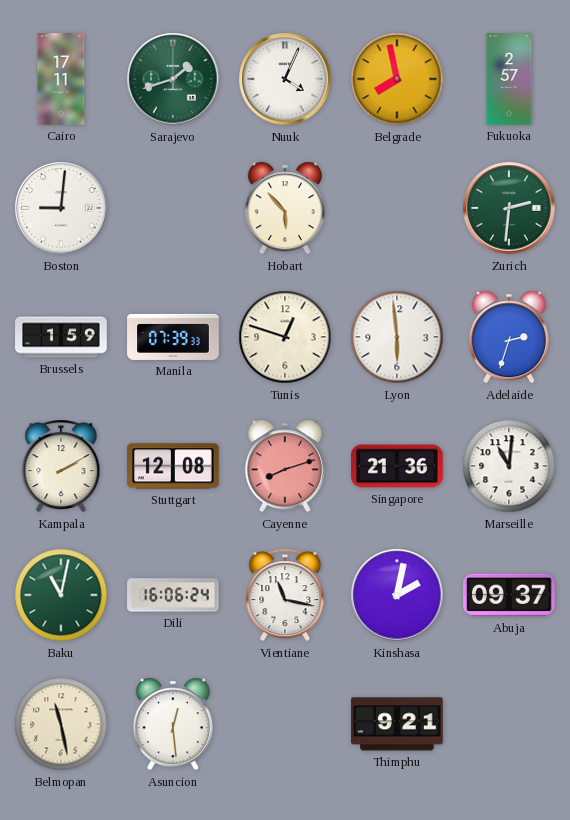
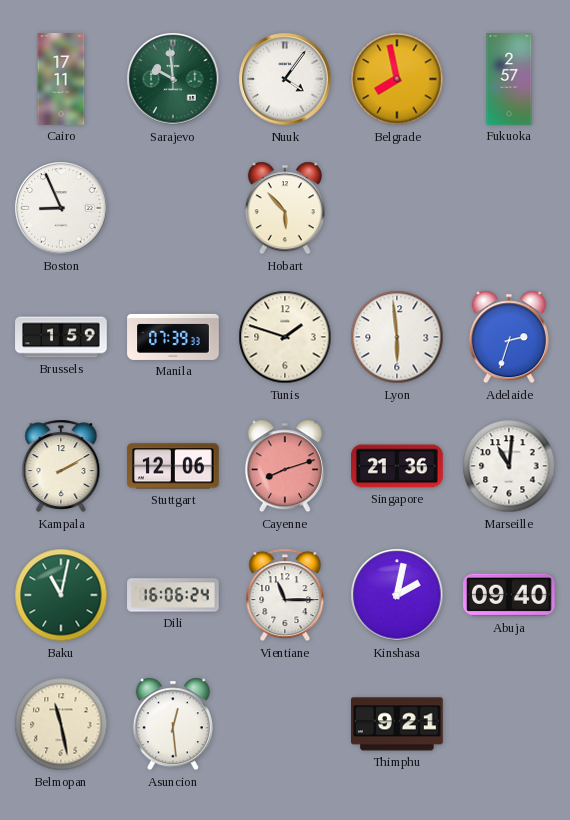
Sarajevo: 1:42 -> 9:59 (173, 79)
Nuuk: 4:04 -> 4:06 (285, 79)
Boston: 9:01 -> 8:56 (61, 208)
Zurich: 2:31 -> none (509, 208)
Tunis: 12:48 -> 1:48 (285, 337)
Stuttgart: 12:08 -> 12:06 (173, 466)
Vientiane: 11:17 -> 11:15 (285, 595)
Abuja: 09:37 -> 09:40 (510, 595)
